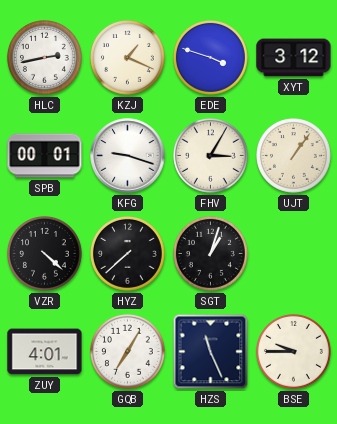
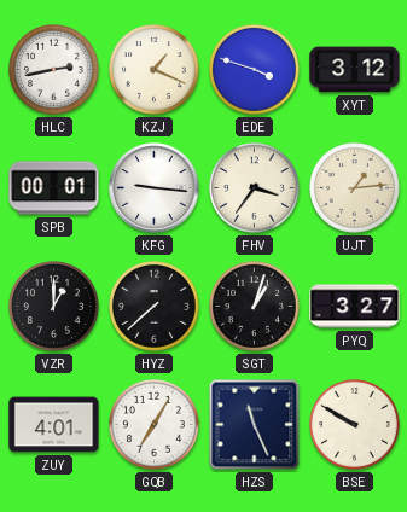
KFG: 9:18 -> 9:16 (155, 188)
FHV: 3:05 -> 3:36 (255, 188)
UJT: 1:06 -> 1:14 (355, 188)
VZR: 4:22 -> 1:00 (54, 307)
PYQ: none -> 3:27 (355, 307)
BSE: 9:45 -> 9:50 (355, 425)
